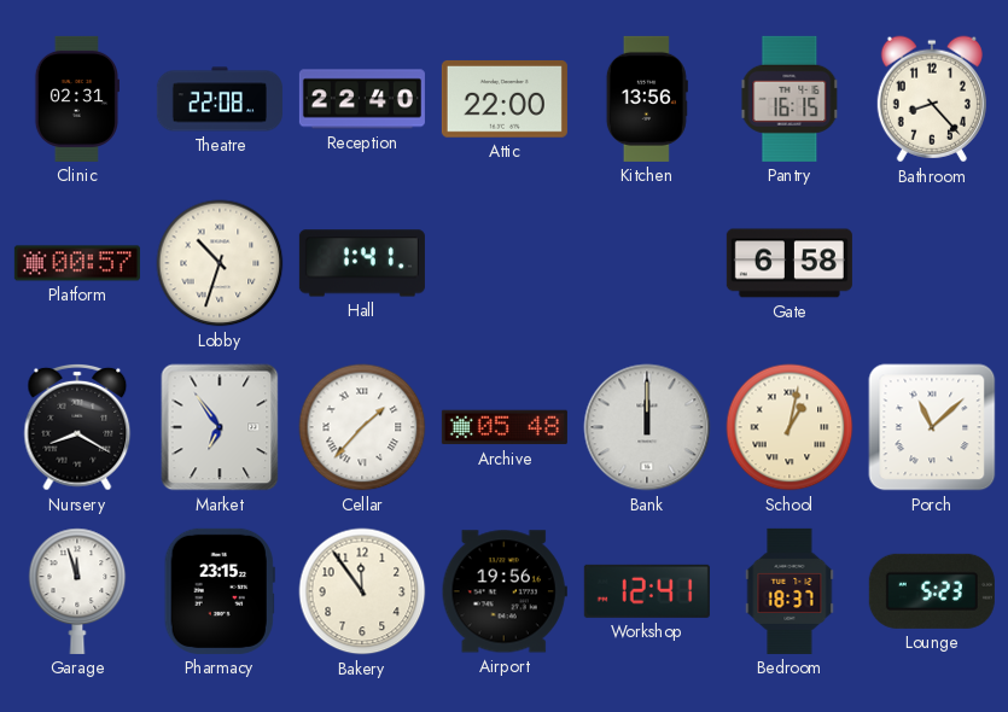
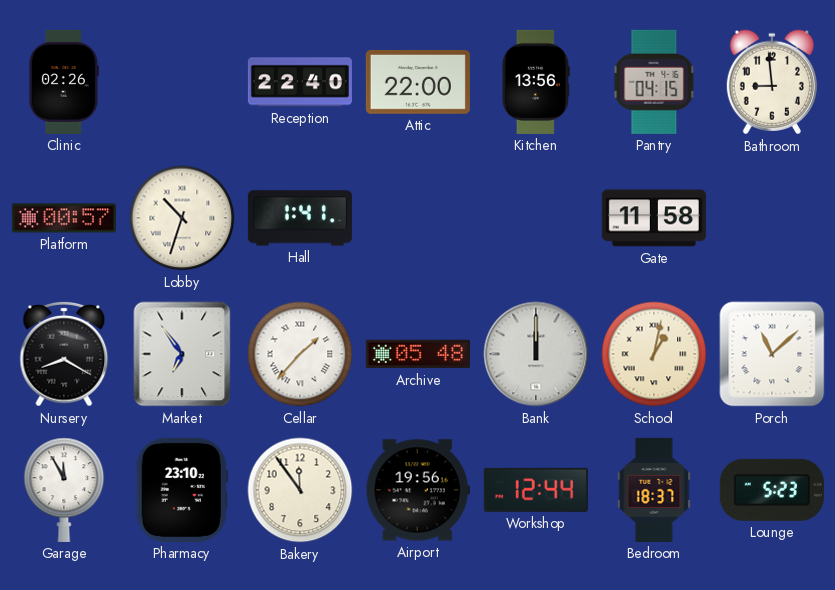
Clinic: 02:31 -> 02:26 (63, 82)
Theatre: 22:08 -> none (220, 99)
Pantry: 16:15 -> 04:15 (654, 82)
Bathroom: 8:23 -> 8:59 (772, 82)
Gate: 6:58 -> 11:58 (654, 218)
Garage: 11:57 -> 11:55 (64, 490)
Pharmacy: 23:15 -> 23:10 (182, 490)
Workshop: 12:41 -> 12:44 (536, 490)
